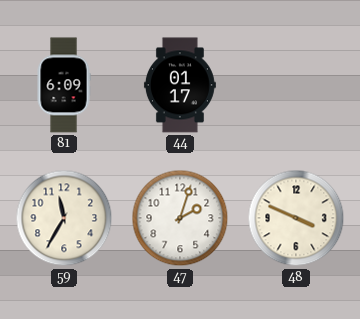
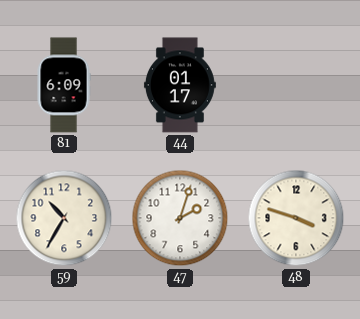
59: 11:35 -> 10:35 (64, 218)
48: 3:49 -> 3:48 (296, 218)
